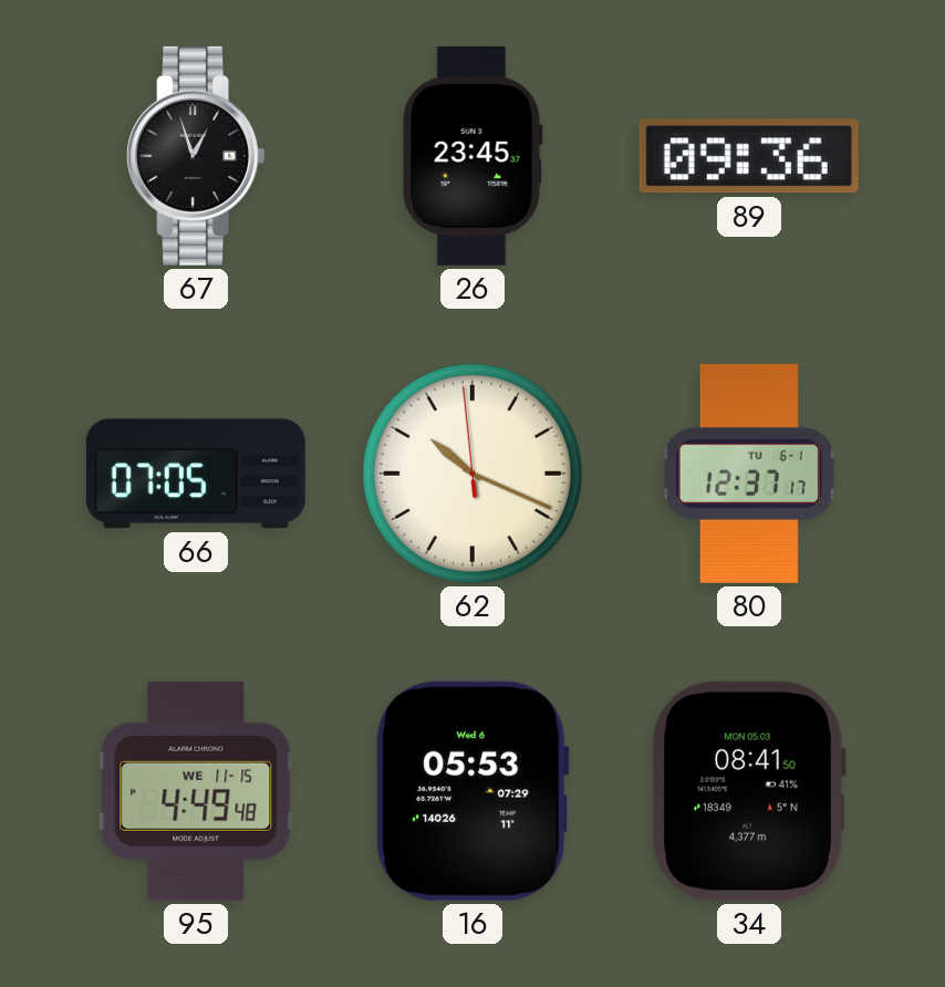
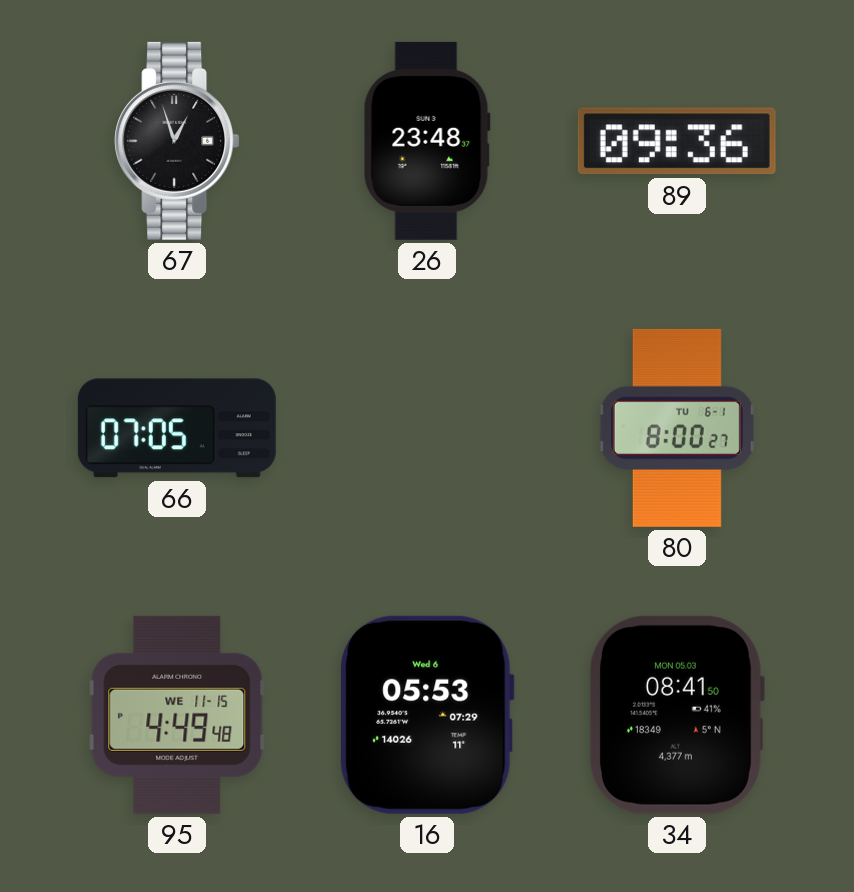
26: 23:45 -> 23:48 (427, 141)
62: 10:18 -> none (472, 474)
80: 12:37 -> 8:00 (677, 428)
